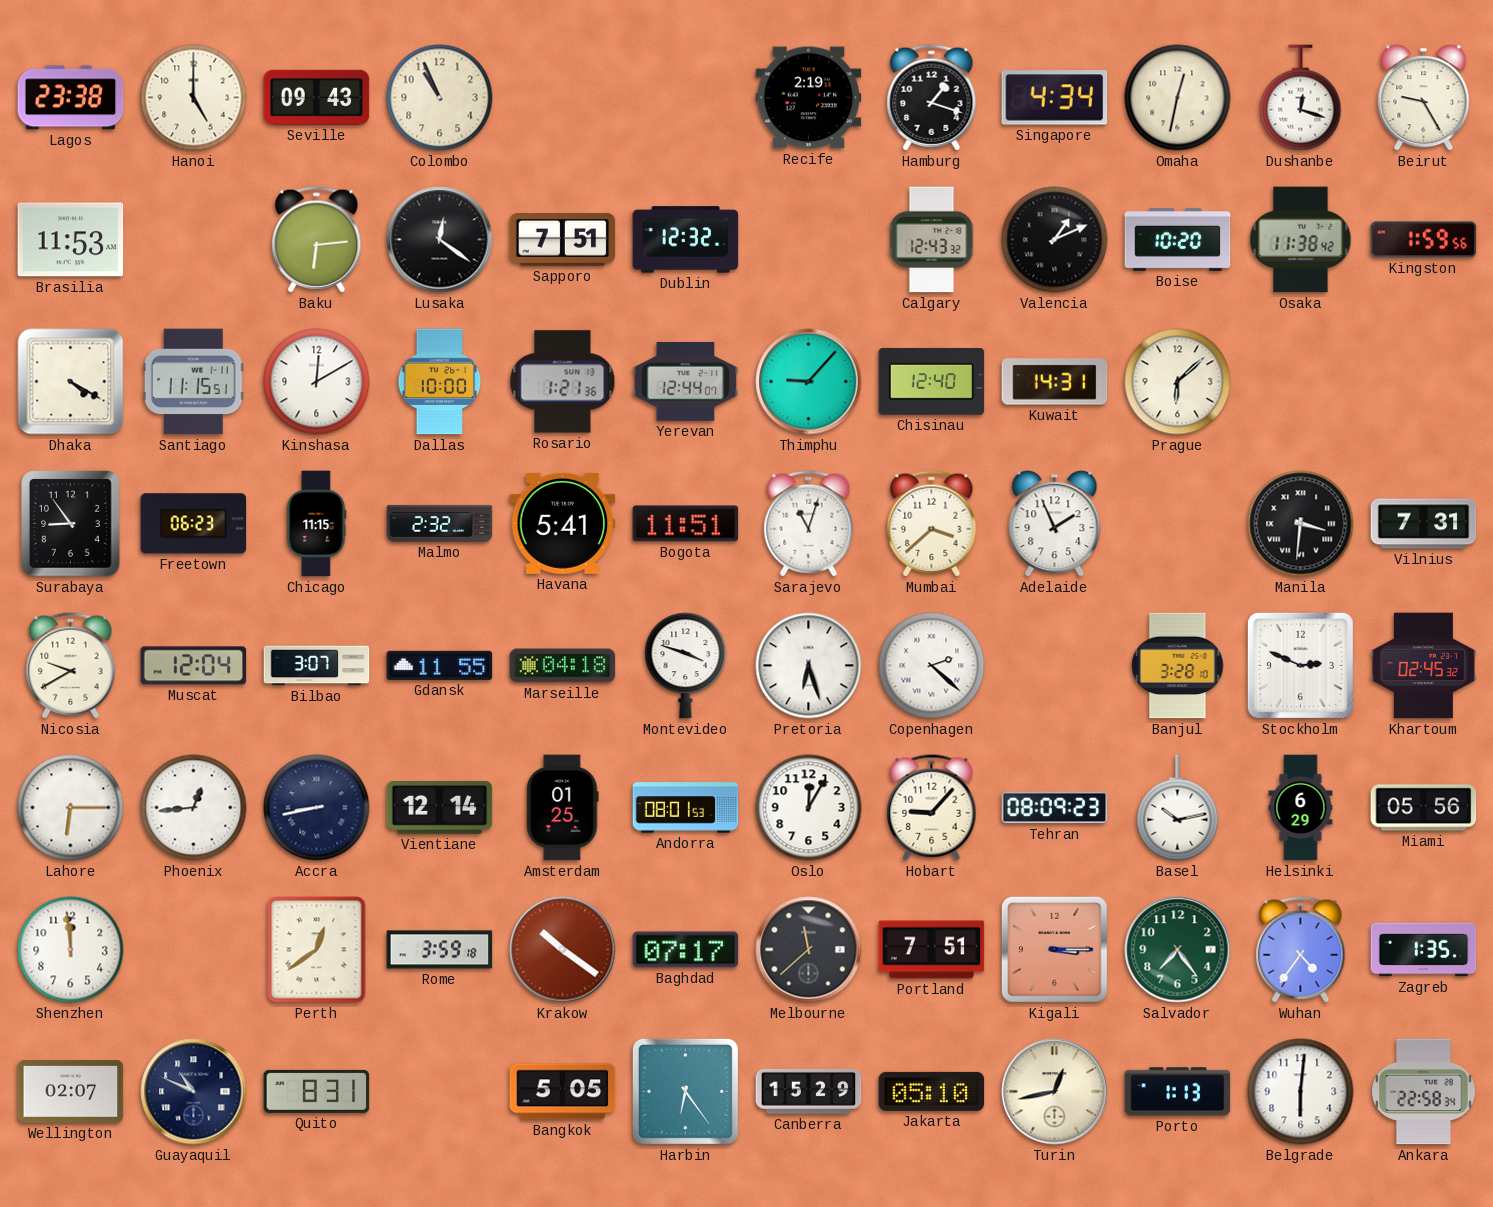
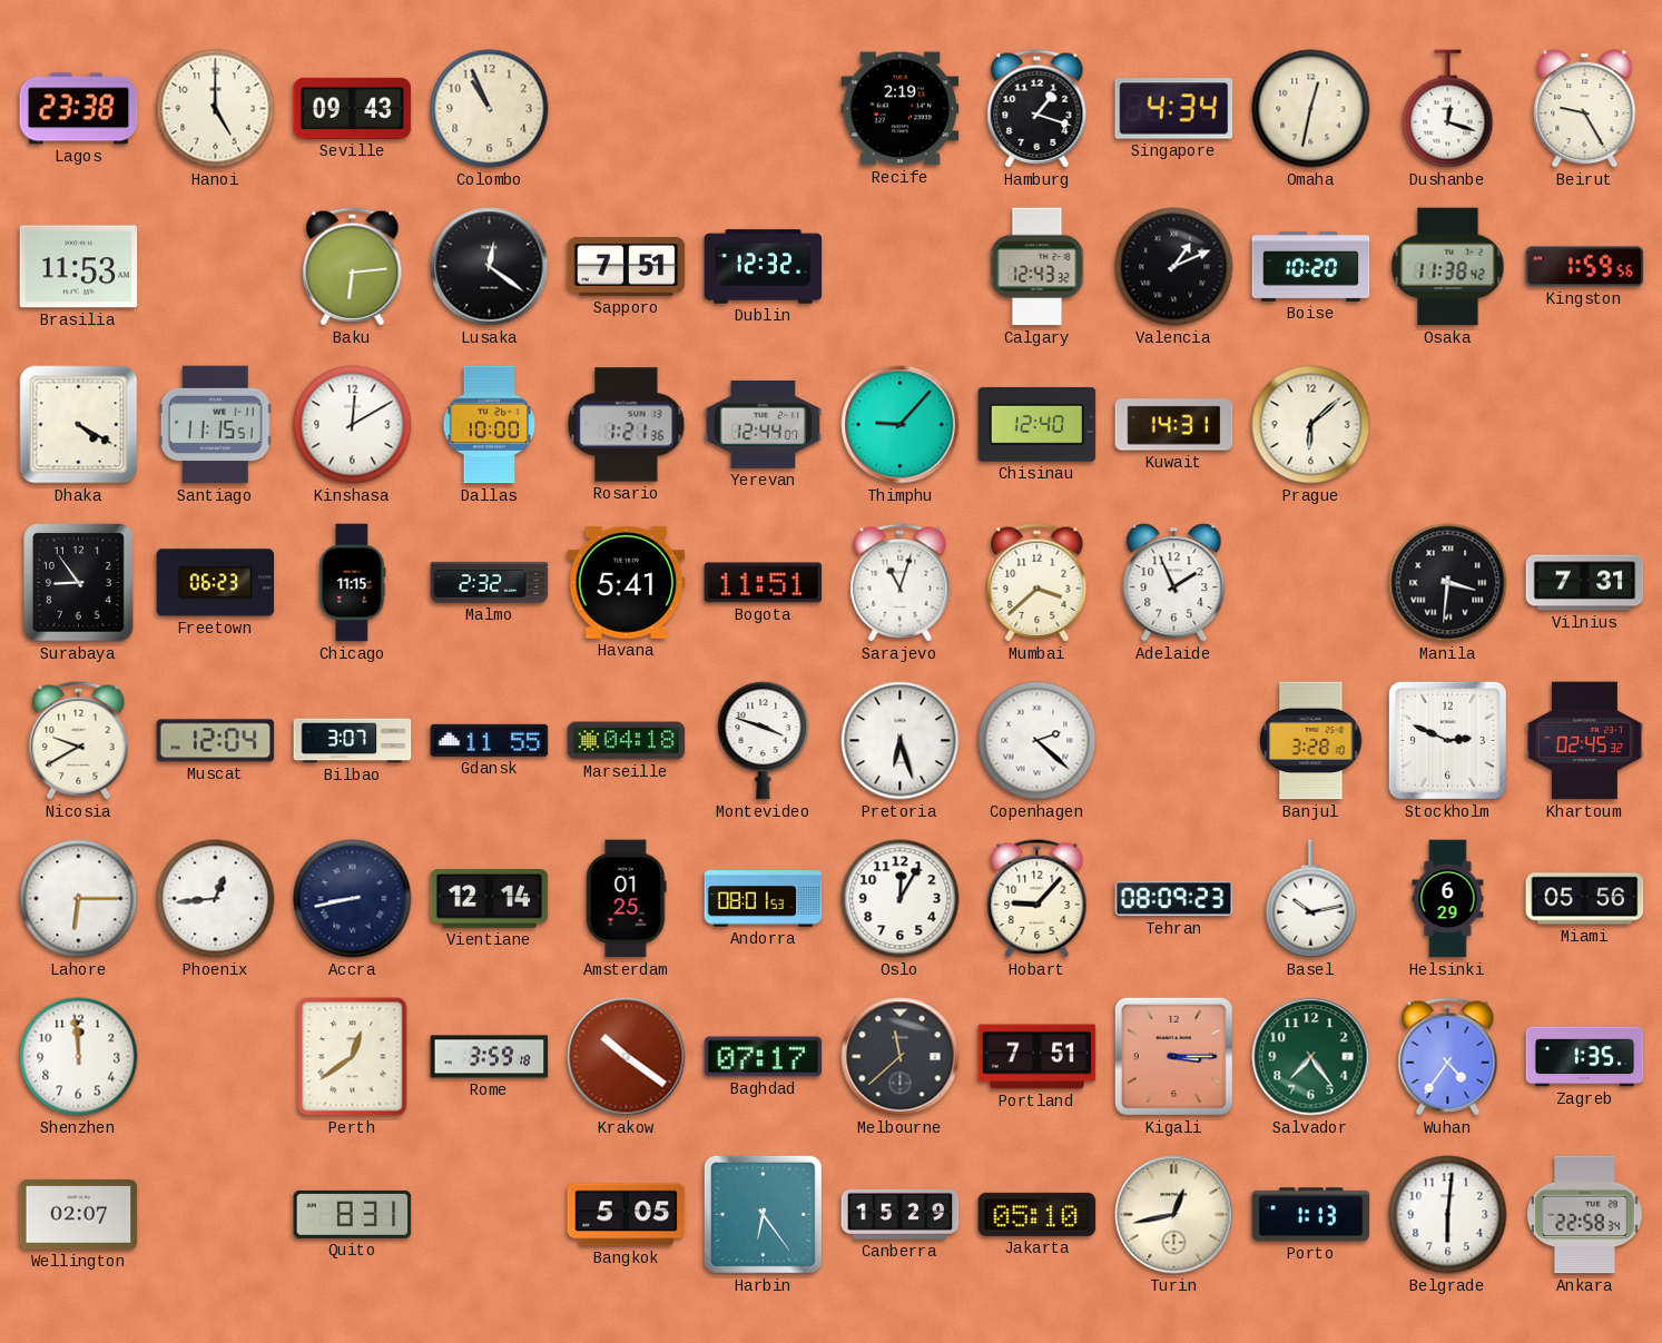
Guayaquil: 10:49 -> none (194, 1092)
